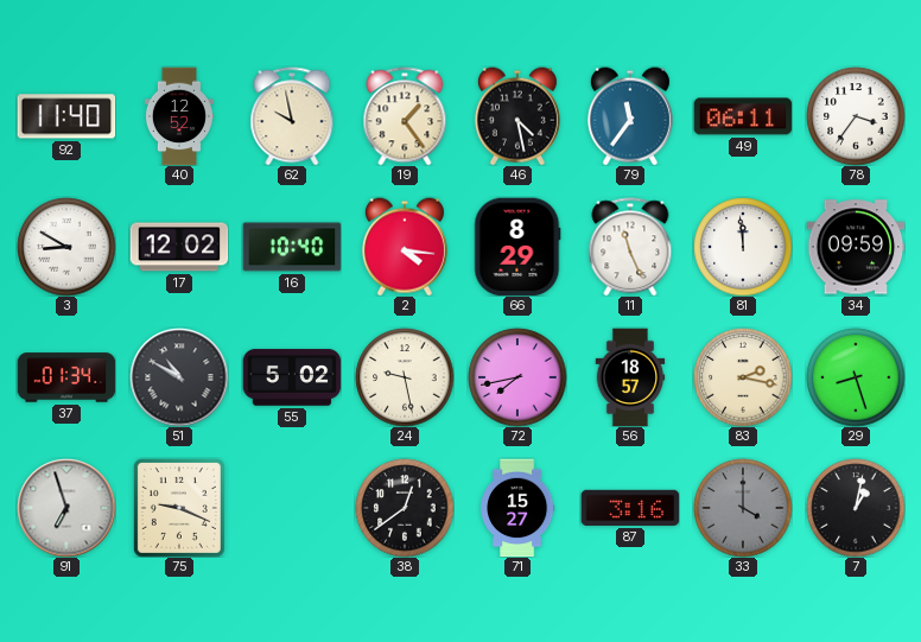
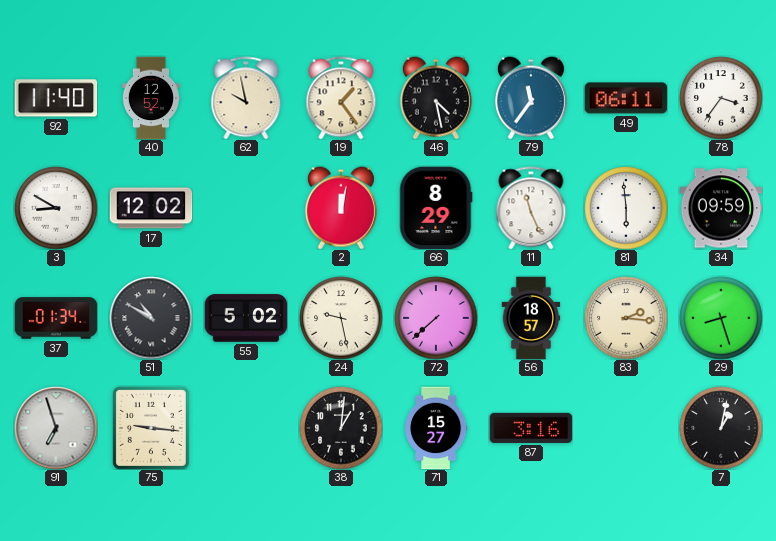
16: 10:40 -> none (292, 247)
2: 4:16 -> 12:02 (341, 208)
81: 11:59 -> 5:59 (626, 208)
72: 7:43 -> 7:38 (436, 318)
83: 2:17 -> 2:16 (626, 318)
75: 9:19 -> 9:16 (151, 428)
38: 12:39 -> 1:01 (341, 428)
33: 4:00 -> none (743, 508)
